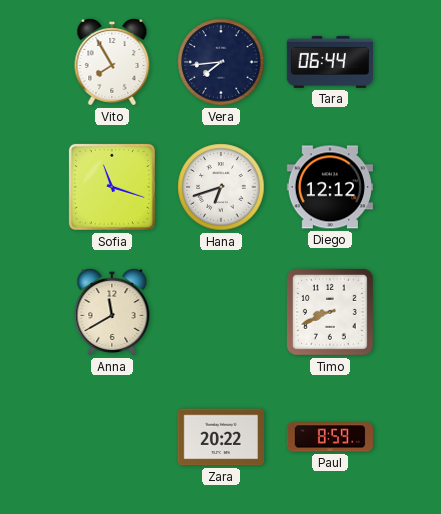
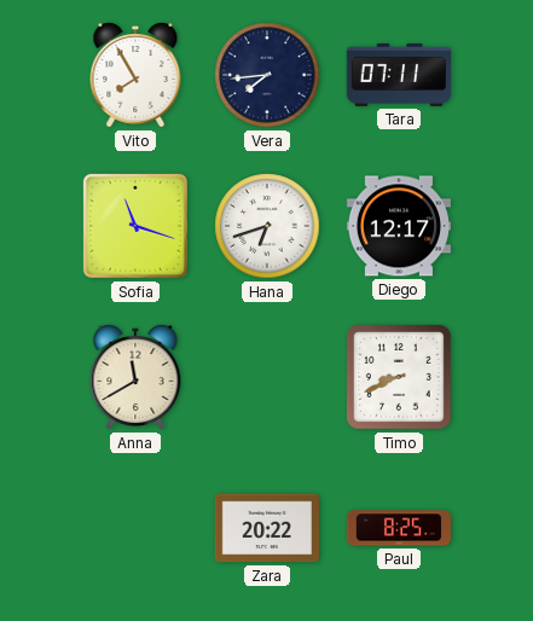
Tara: 06:44 -> 07:11 (398, 75)
Diego: 12:12 -> 12:17 (398, 226)
Paul: 8:59 -> 8:25 (398, 528)
